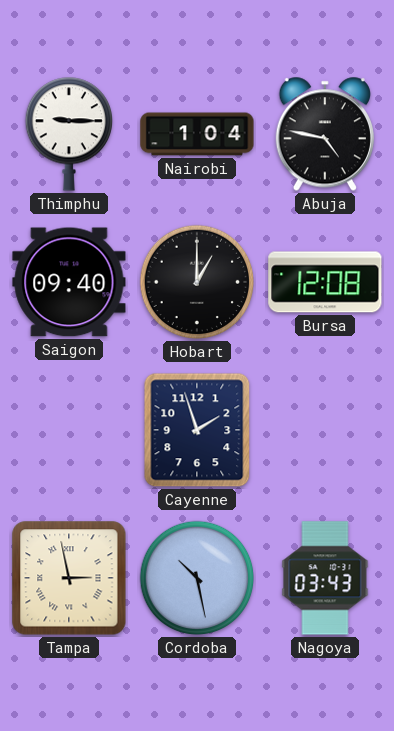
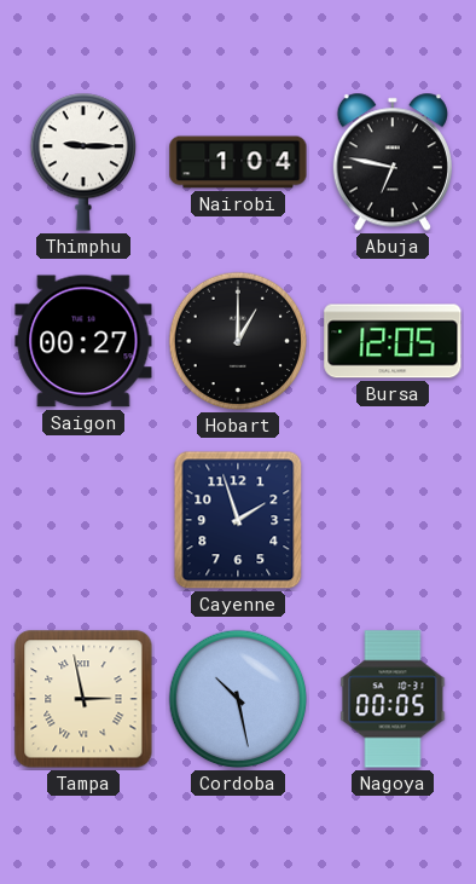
Abuja: 4:47 -> 6:47 (393, 162)
Saigon: 09:40 -> 00:27 (83, 341)
Bursa: 12:08 -> 12:05 (393, 341)
Nagoya: 03:43 -> 00:05 (393, 699)
